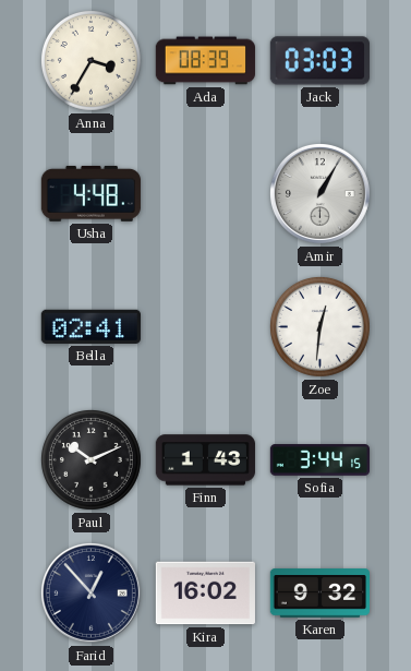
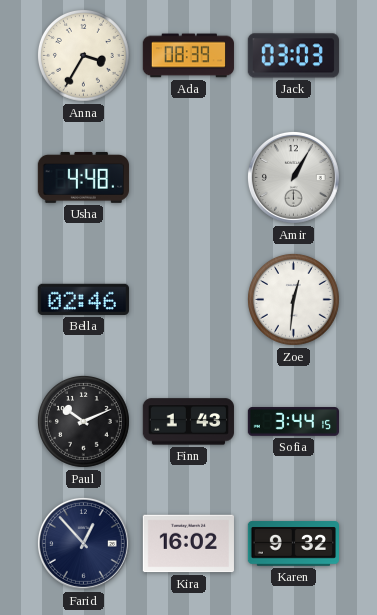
Bella: 02:41 -> 02:46 (83, 299)
